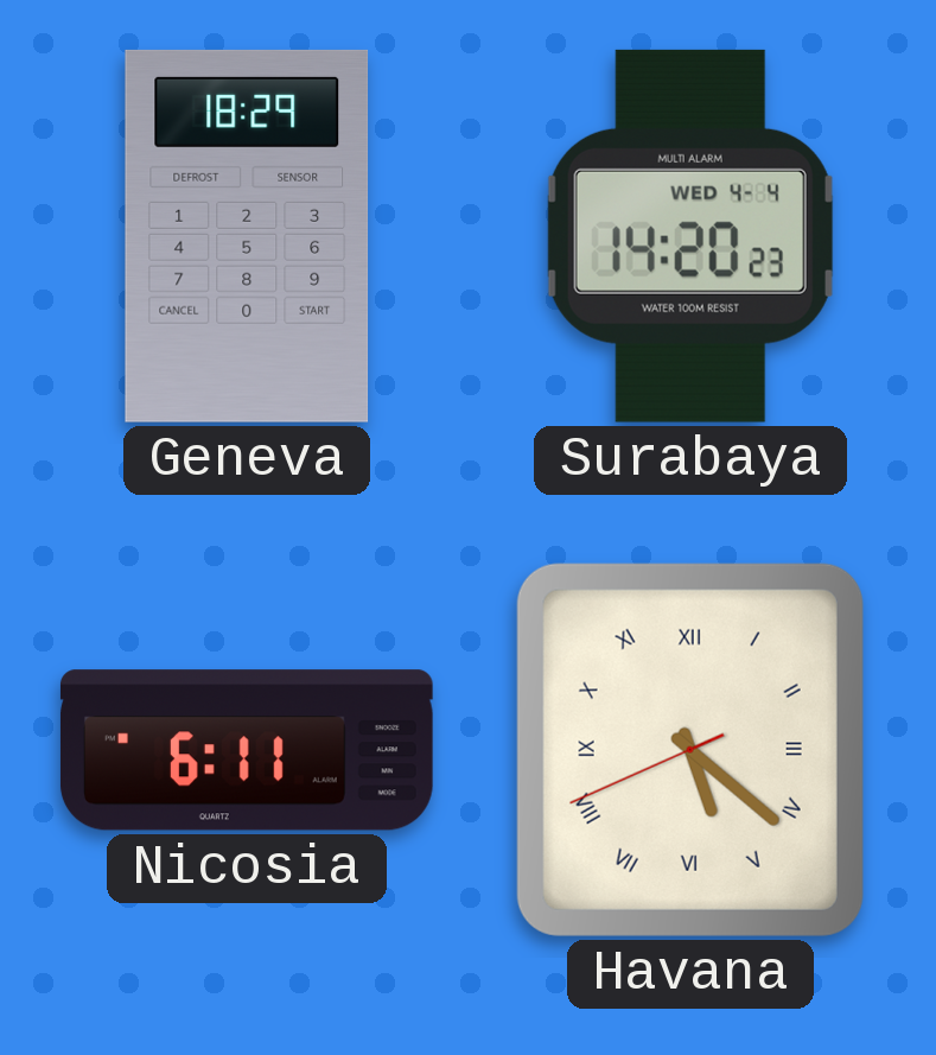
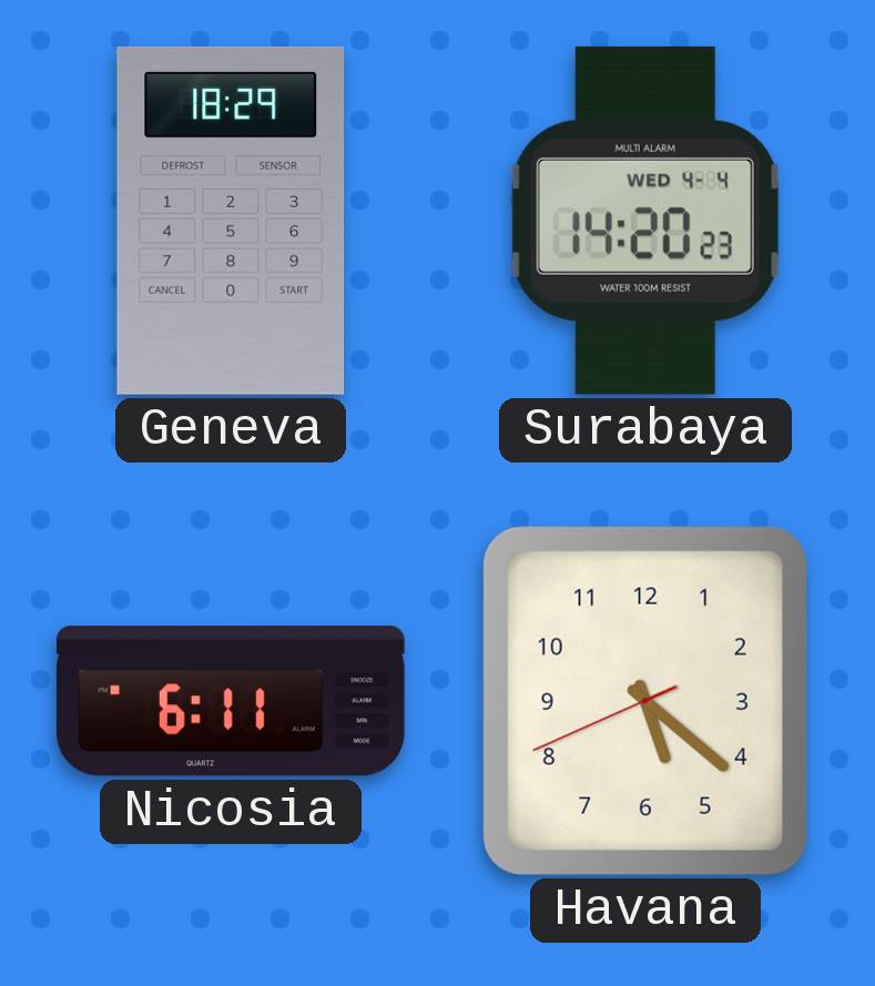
Havana numerals: Roman -> Arabic (645, 701)
